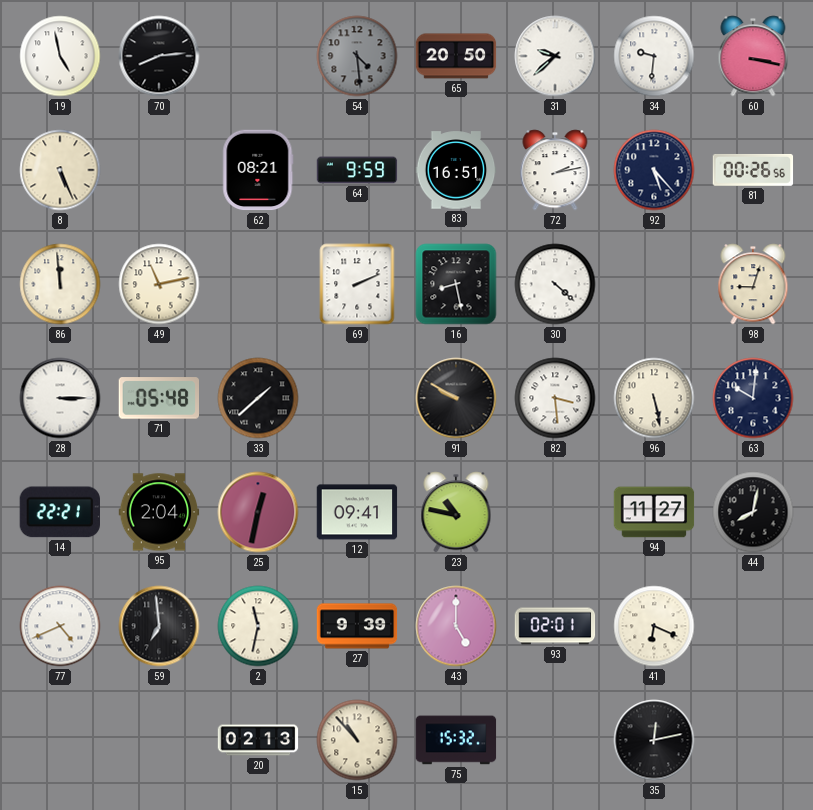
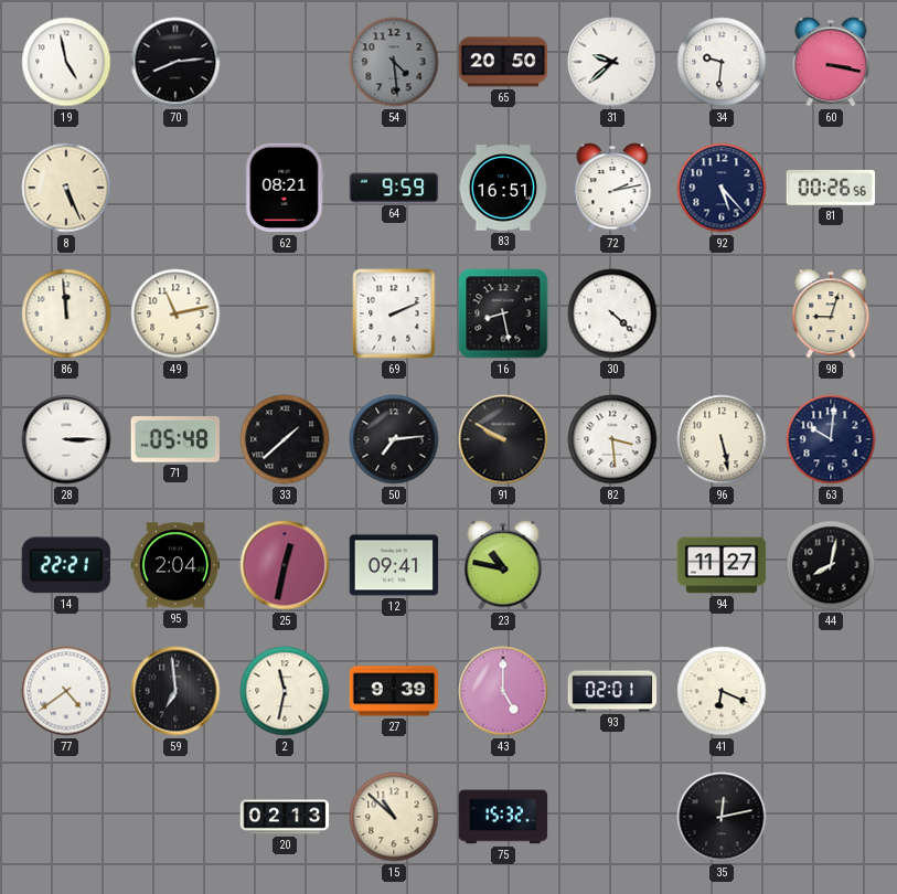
50: none -> 7:14 (394, 439)
77: 4:41 -> 4:39 (66, 691)
15: 10:53 -> 10:52 (394, 817)
